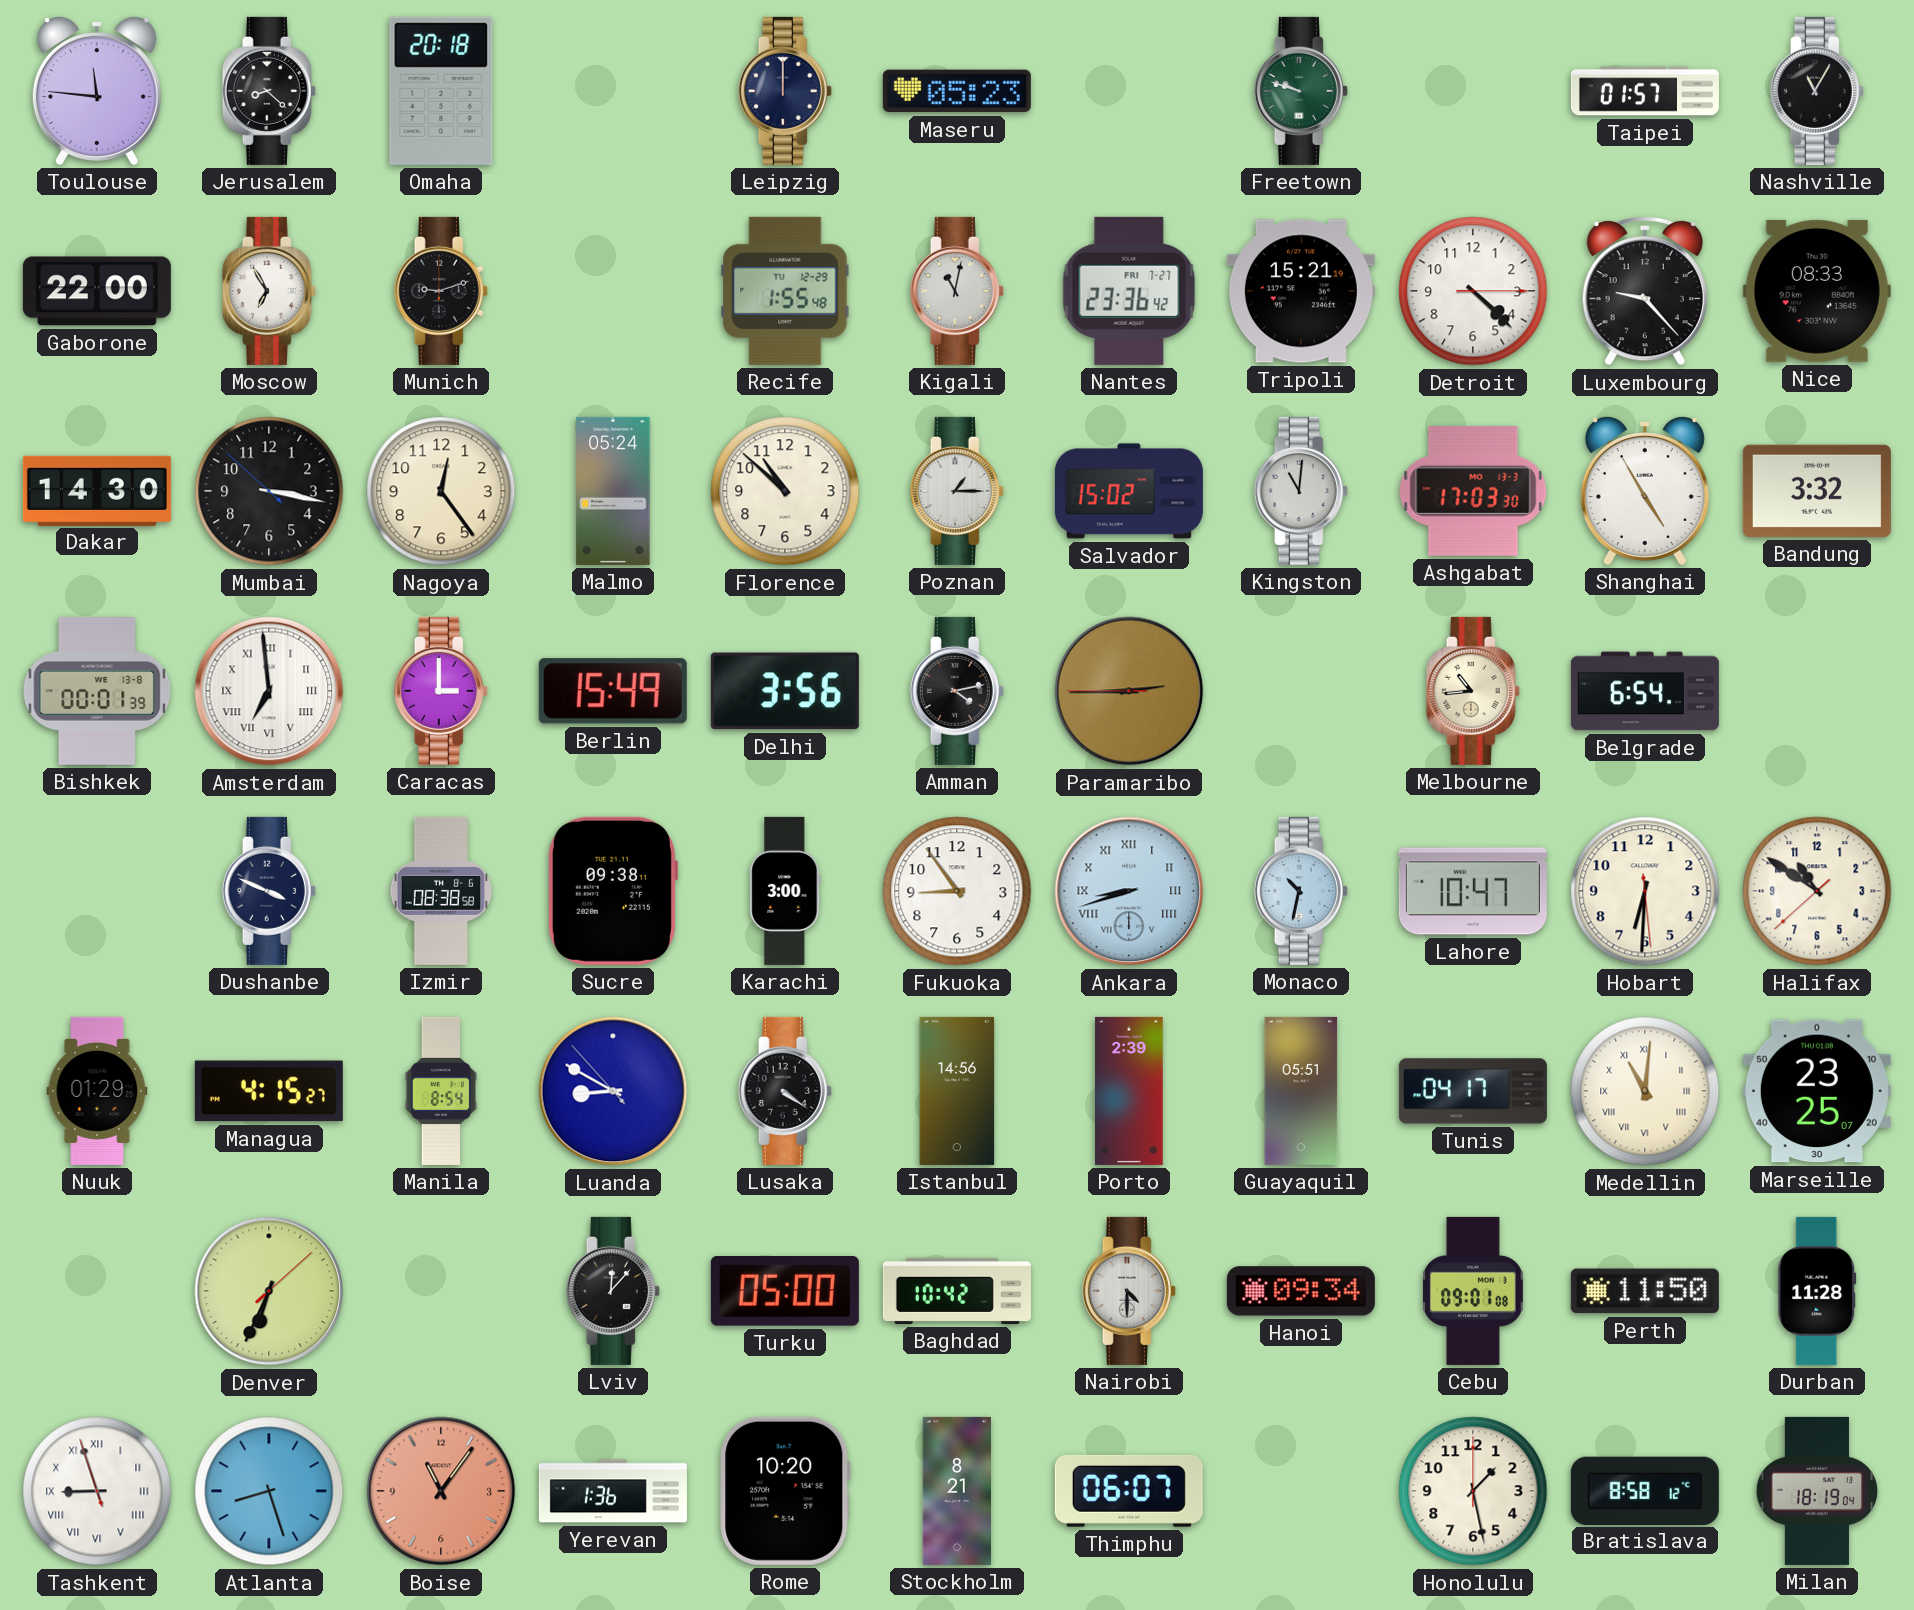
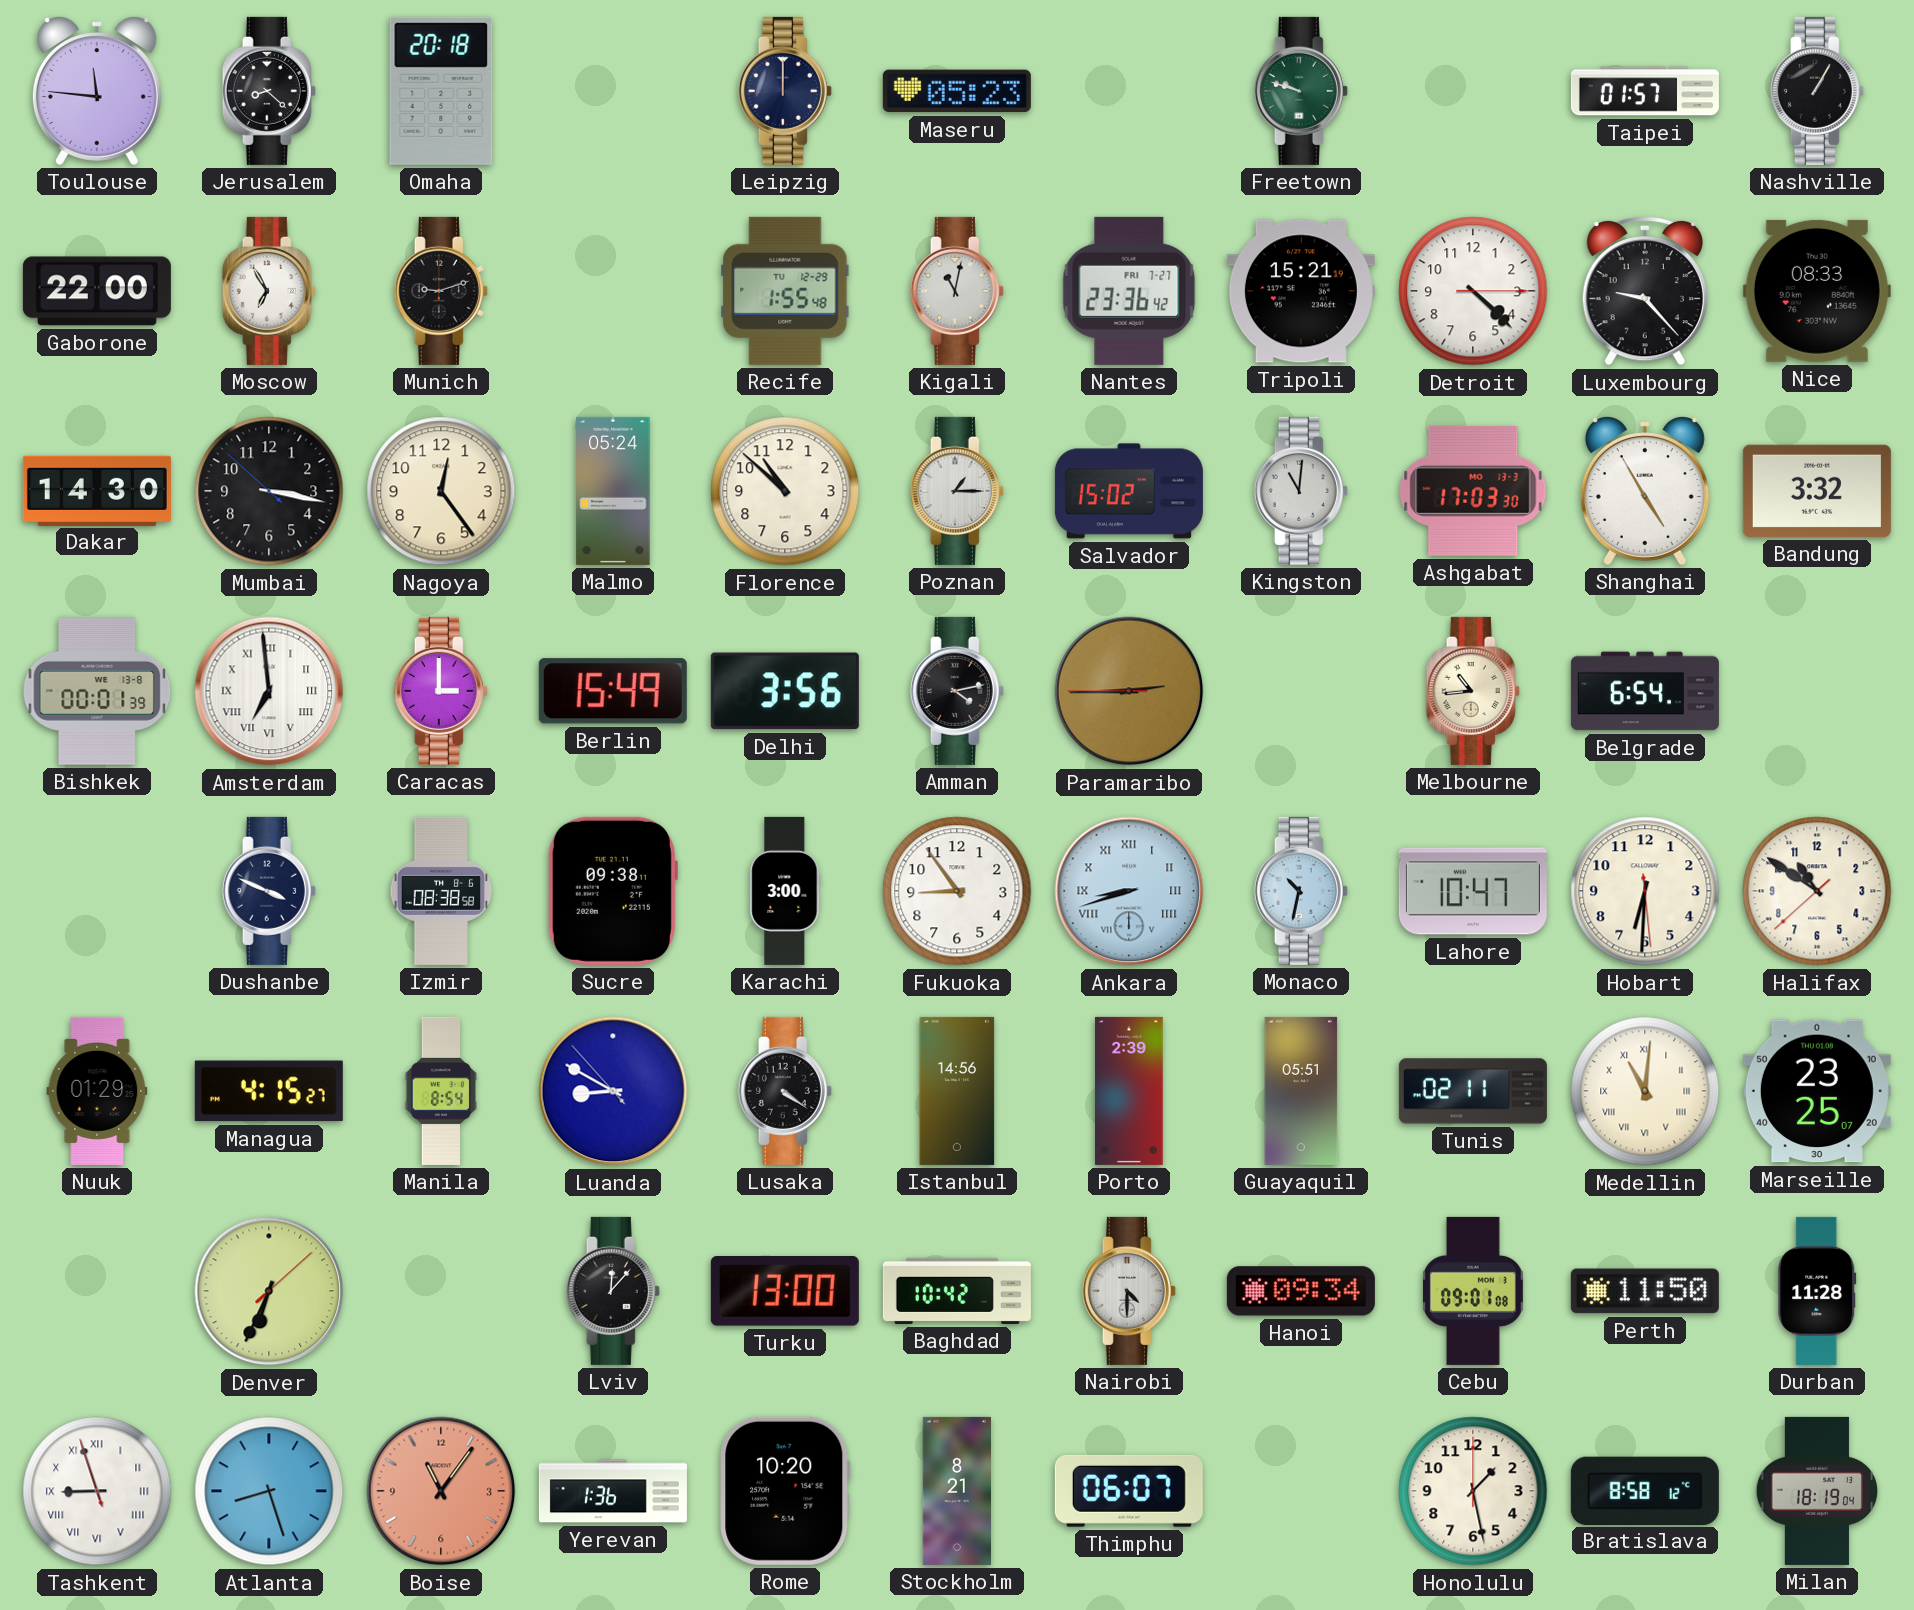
Nashville: 11:05 -> 1:05 (1817, 91)
Tunis: 04:17 -> 02:11 (1473, 1091)
Turku: 05:00 -> 13:00 (785, 1291)
